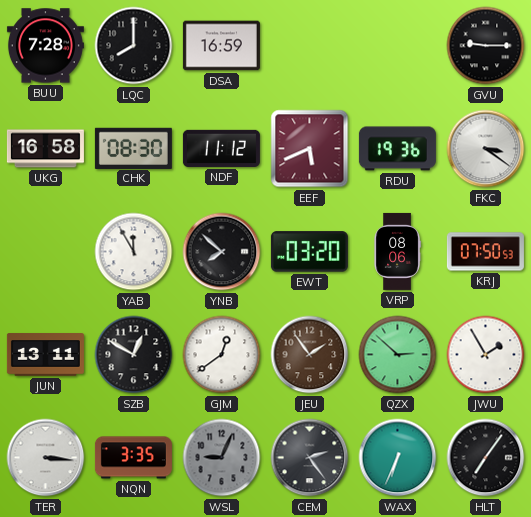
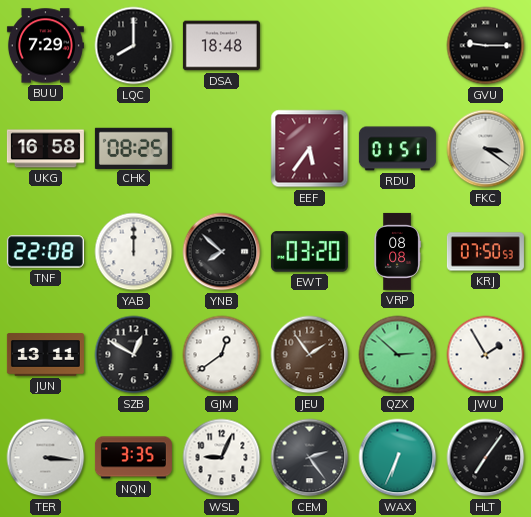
BUU: 7:28 -> 7:29 (45, 46)
DSA: 16:59 -> 18:48 (221, 46)
CHK: 08:30 -> 08:25 (133, 148)
NDF: 11:12 -> none (221, 148)
EEF: 5:41 -> 5:36 (310, 149)
RDU: 19:36 -> 01:51 (397, 149)
TNF: none -> 22:08 (45, 252)
YAB: 11:55 -> 12:00 (134, 252)
VRP: 08:06 -> 08:08 (397, 251)
WSL dial: grey -> white (222, 458)
